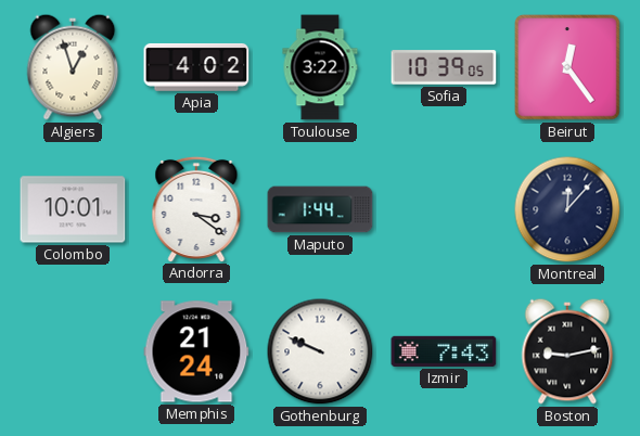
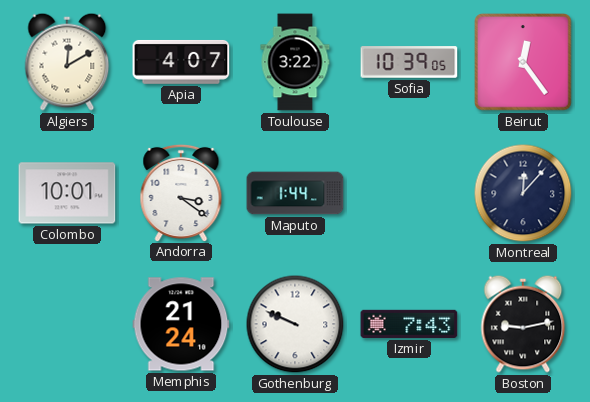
Algiers: 12:57 -> 12:10 (67, 62)
Apia: 4:02 -> 4:07 (181, 62)
